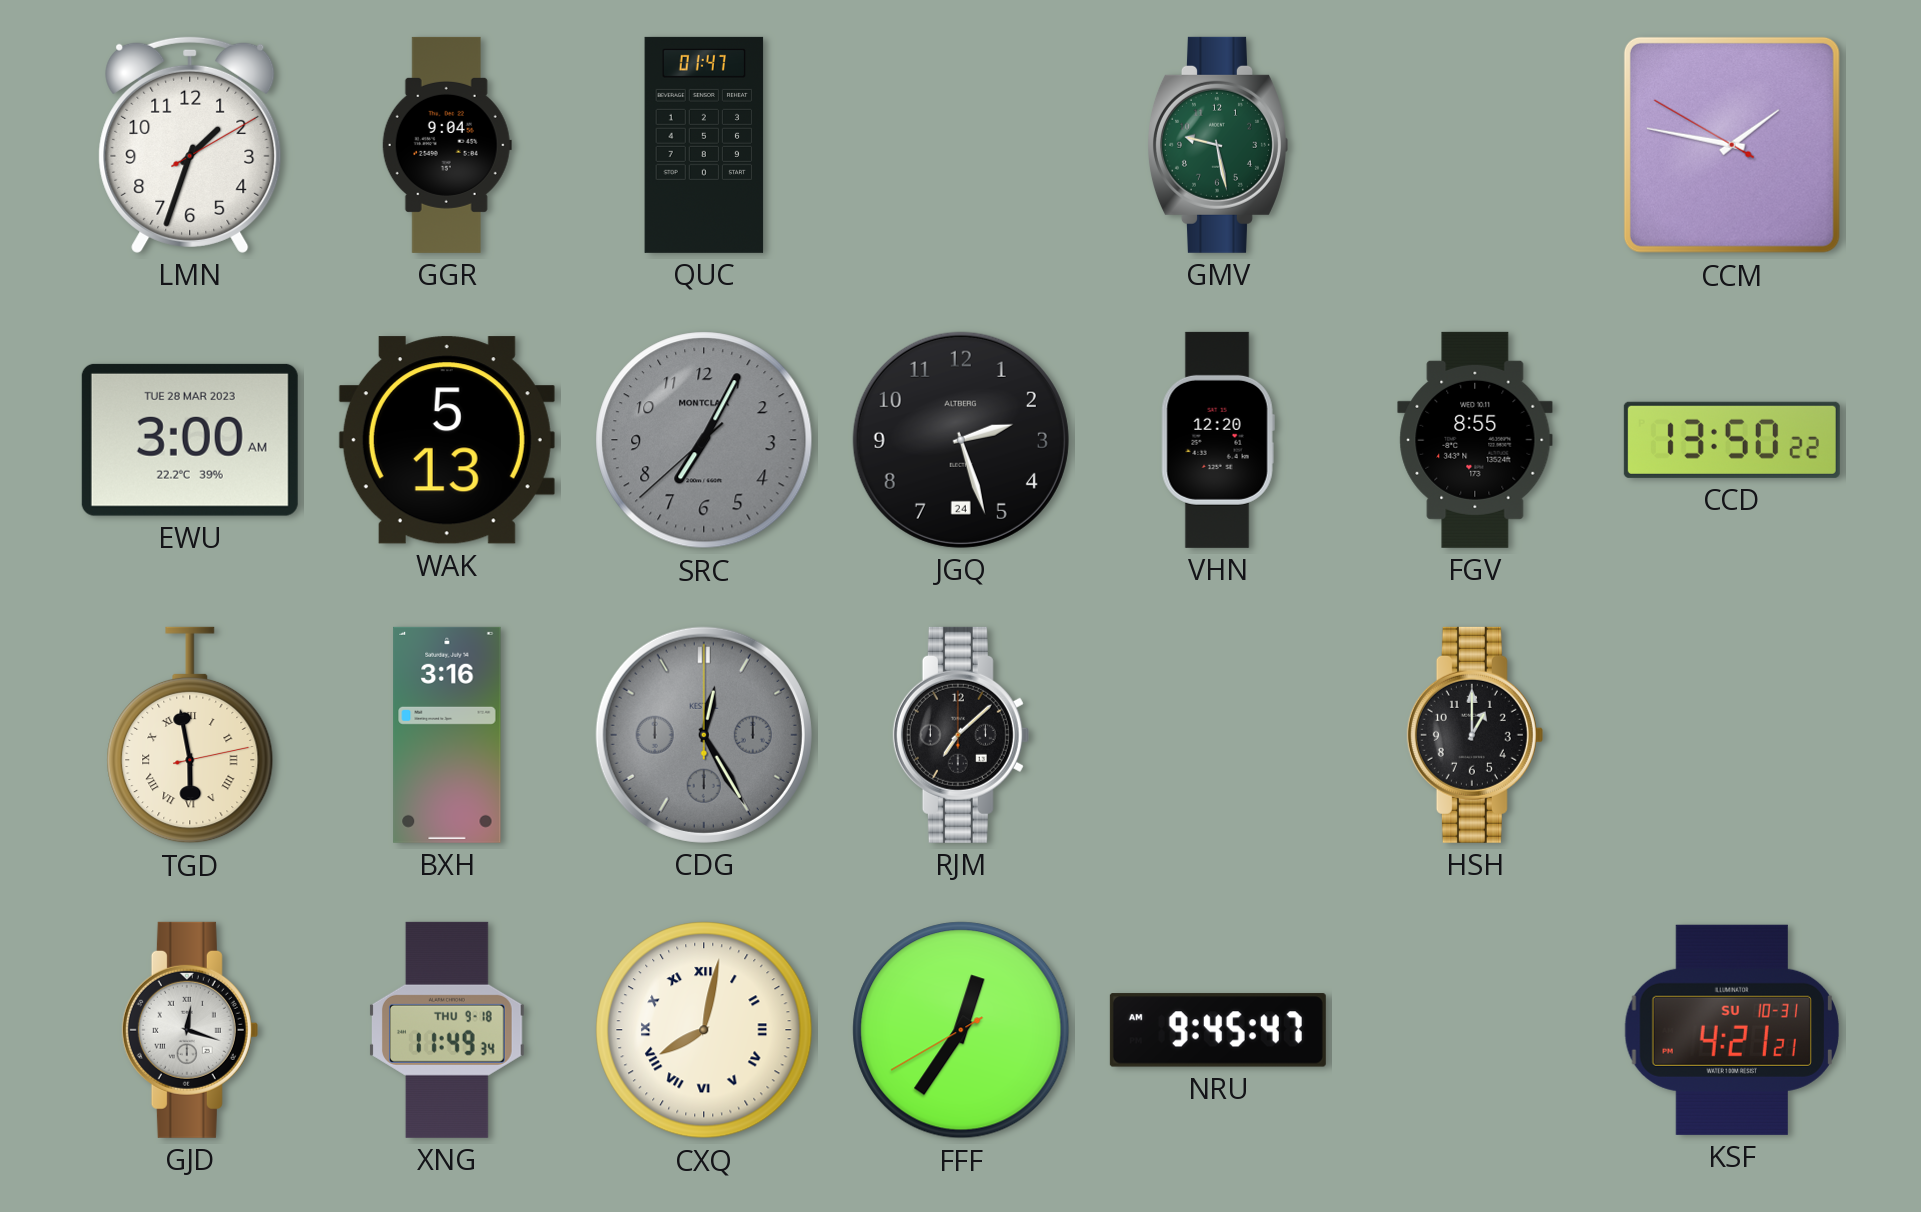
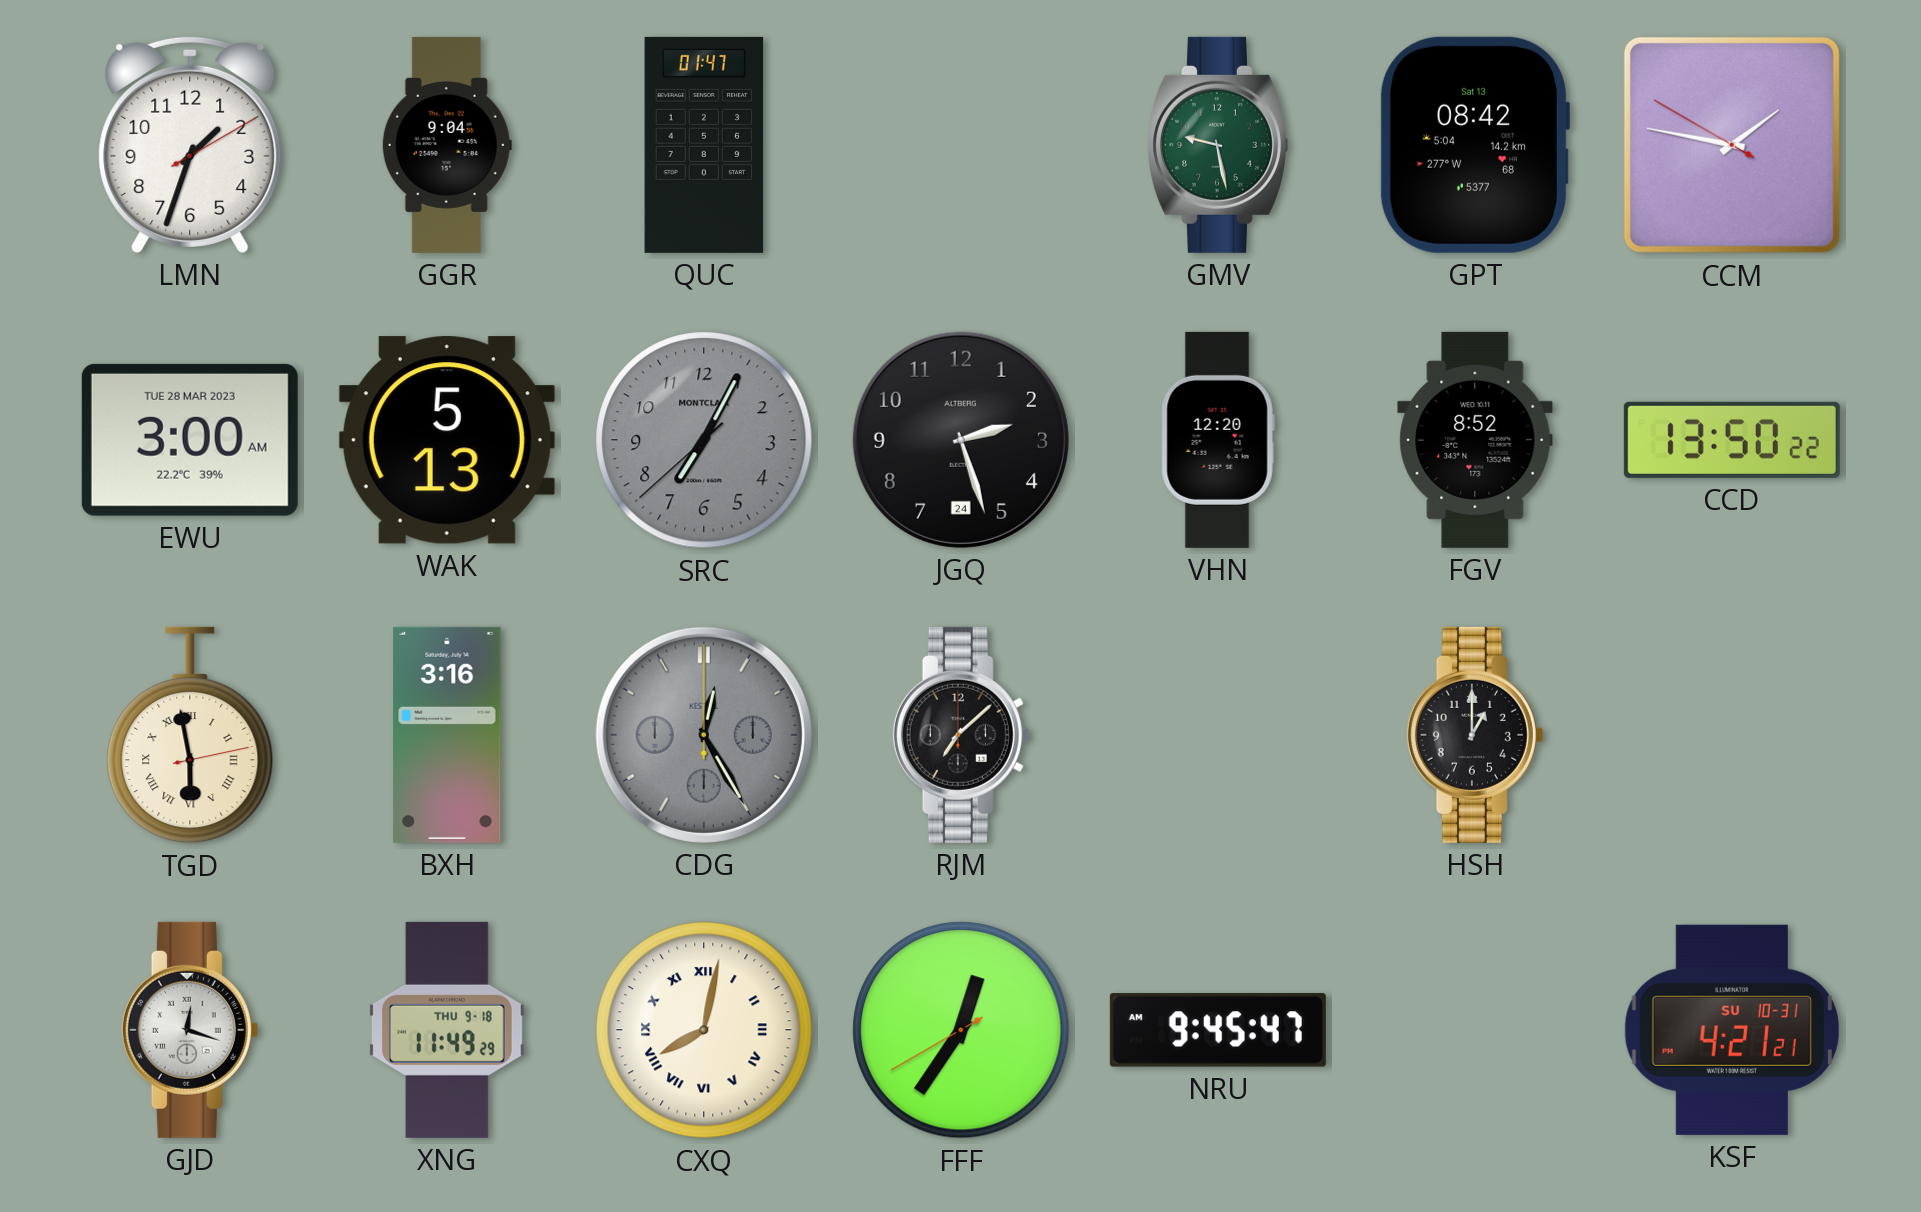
GPT: none -> 08:42 (1474, 145)
FGV: 8:55 -> 8:52 (1475, 440)
XNG: 11:49:34 -> 11:49:29 (447, 1030)
